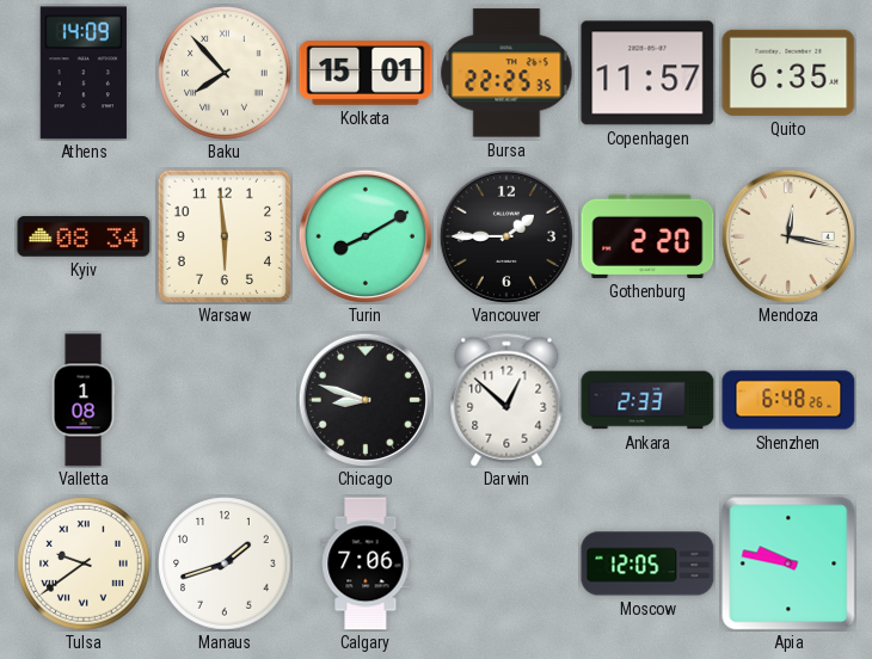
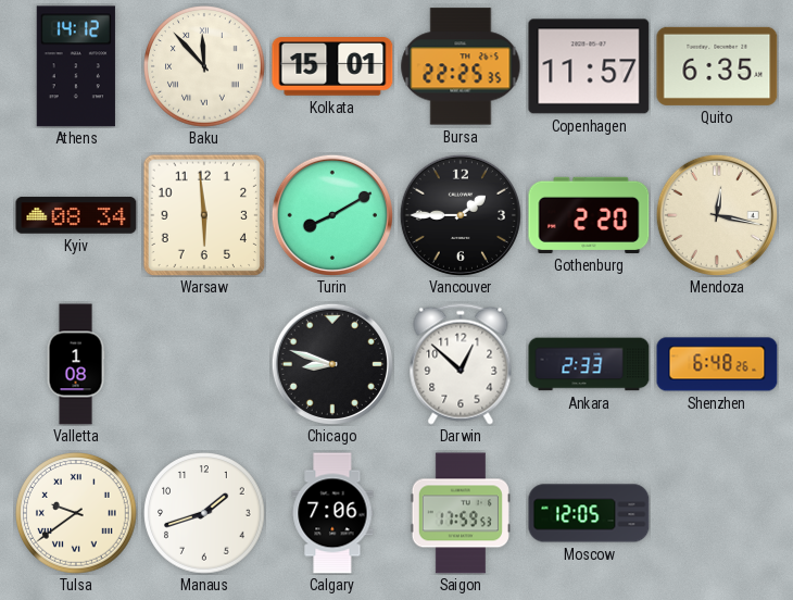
Athens: 14:09 -> 14:12 (76, 66)
Baku: 7:53 -> 11:53 (204, 66)
Saigon: none -> 17:59 (461, 513)
Apia: 9:47 -> none (788, 563)
